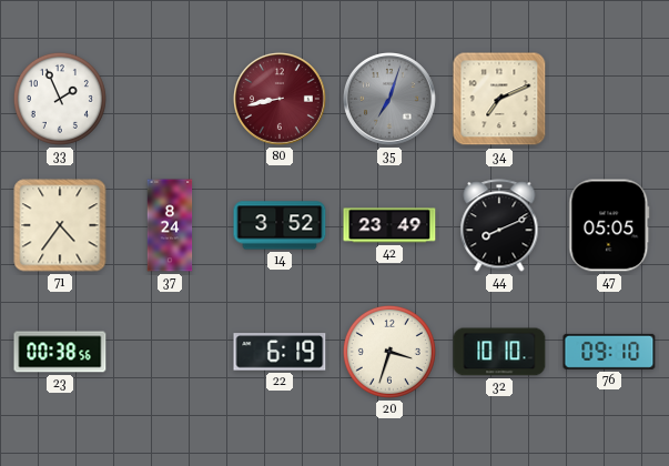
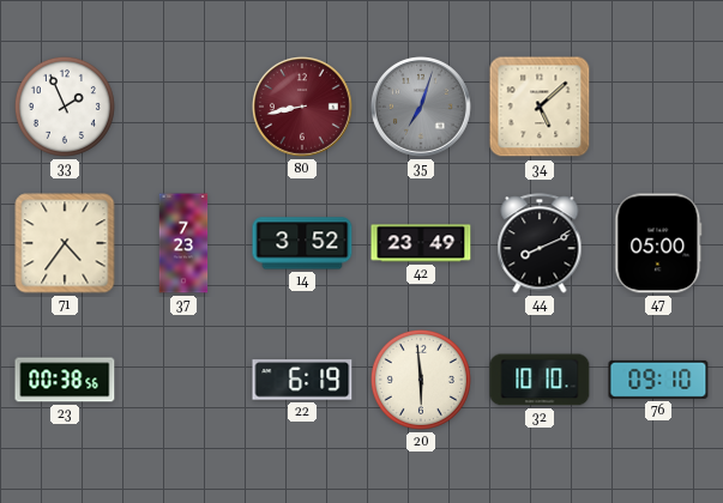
34: 7:11 -> 5:08 (540, 107)
37: 8:24 -> 7:23 (183, 243)
47: 05:05 -> 05:00 (658, 243)
20: 3:33 -> 5:59 (421, 380)
